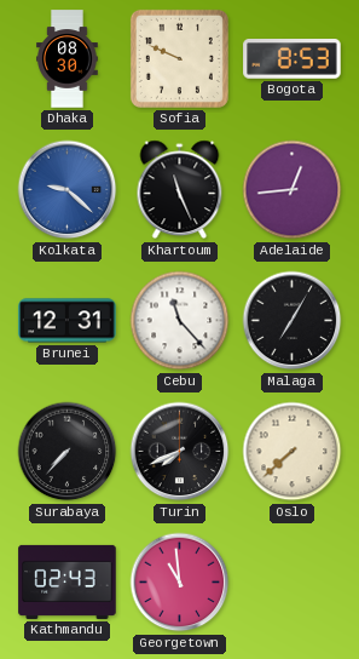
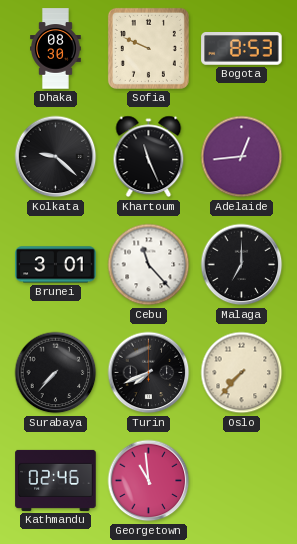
Kolkata dial: blue -> black (56, 157)
Brunei: 12:31 -> 3:01 (56, 265)
Malaga: 7:05 -> 7:00 (242, 265)
Oslo: 7:38 -> 7:37 (242, 373)
Kathmandu: 02:43 -> 02:46 (56, 480)
